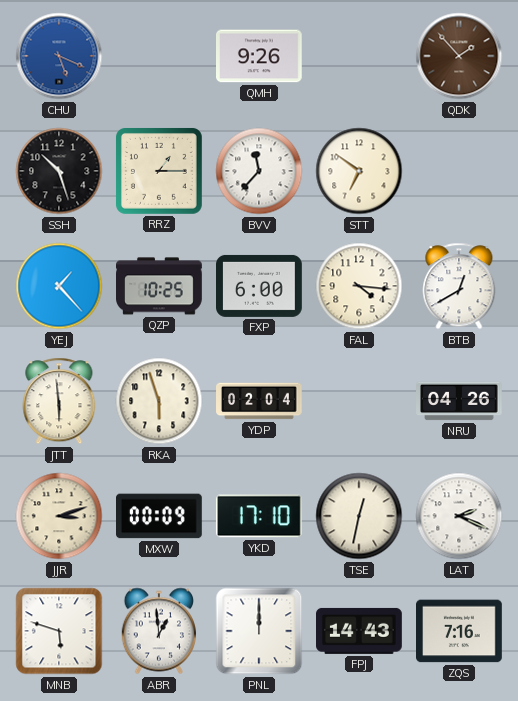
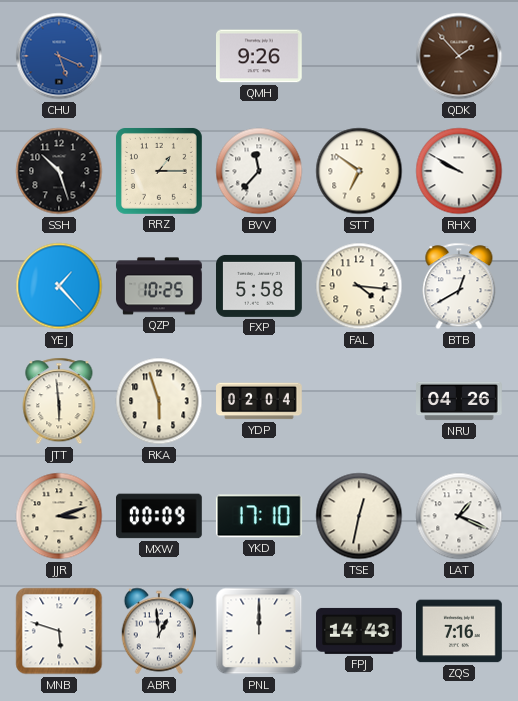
RHX: none -> 9:50 (459, 171)
FXP: 6:00 -> 5:58 (260, 286)
LAT: 2:19 -> 1:19 (459, 516)
